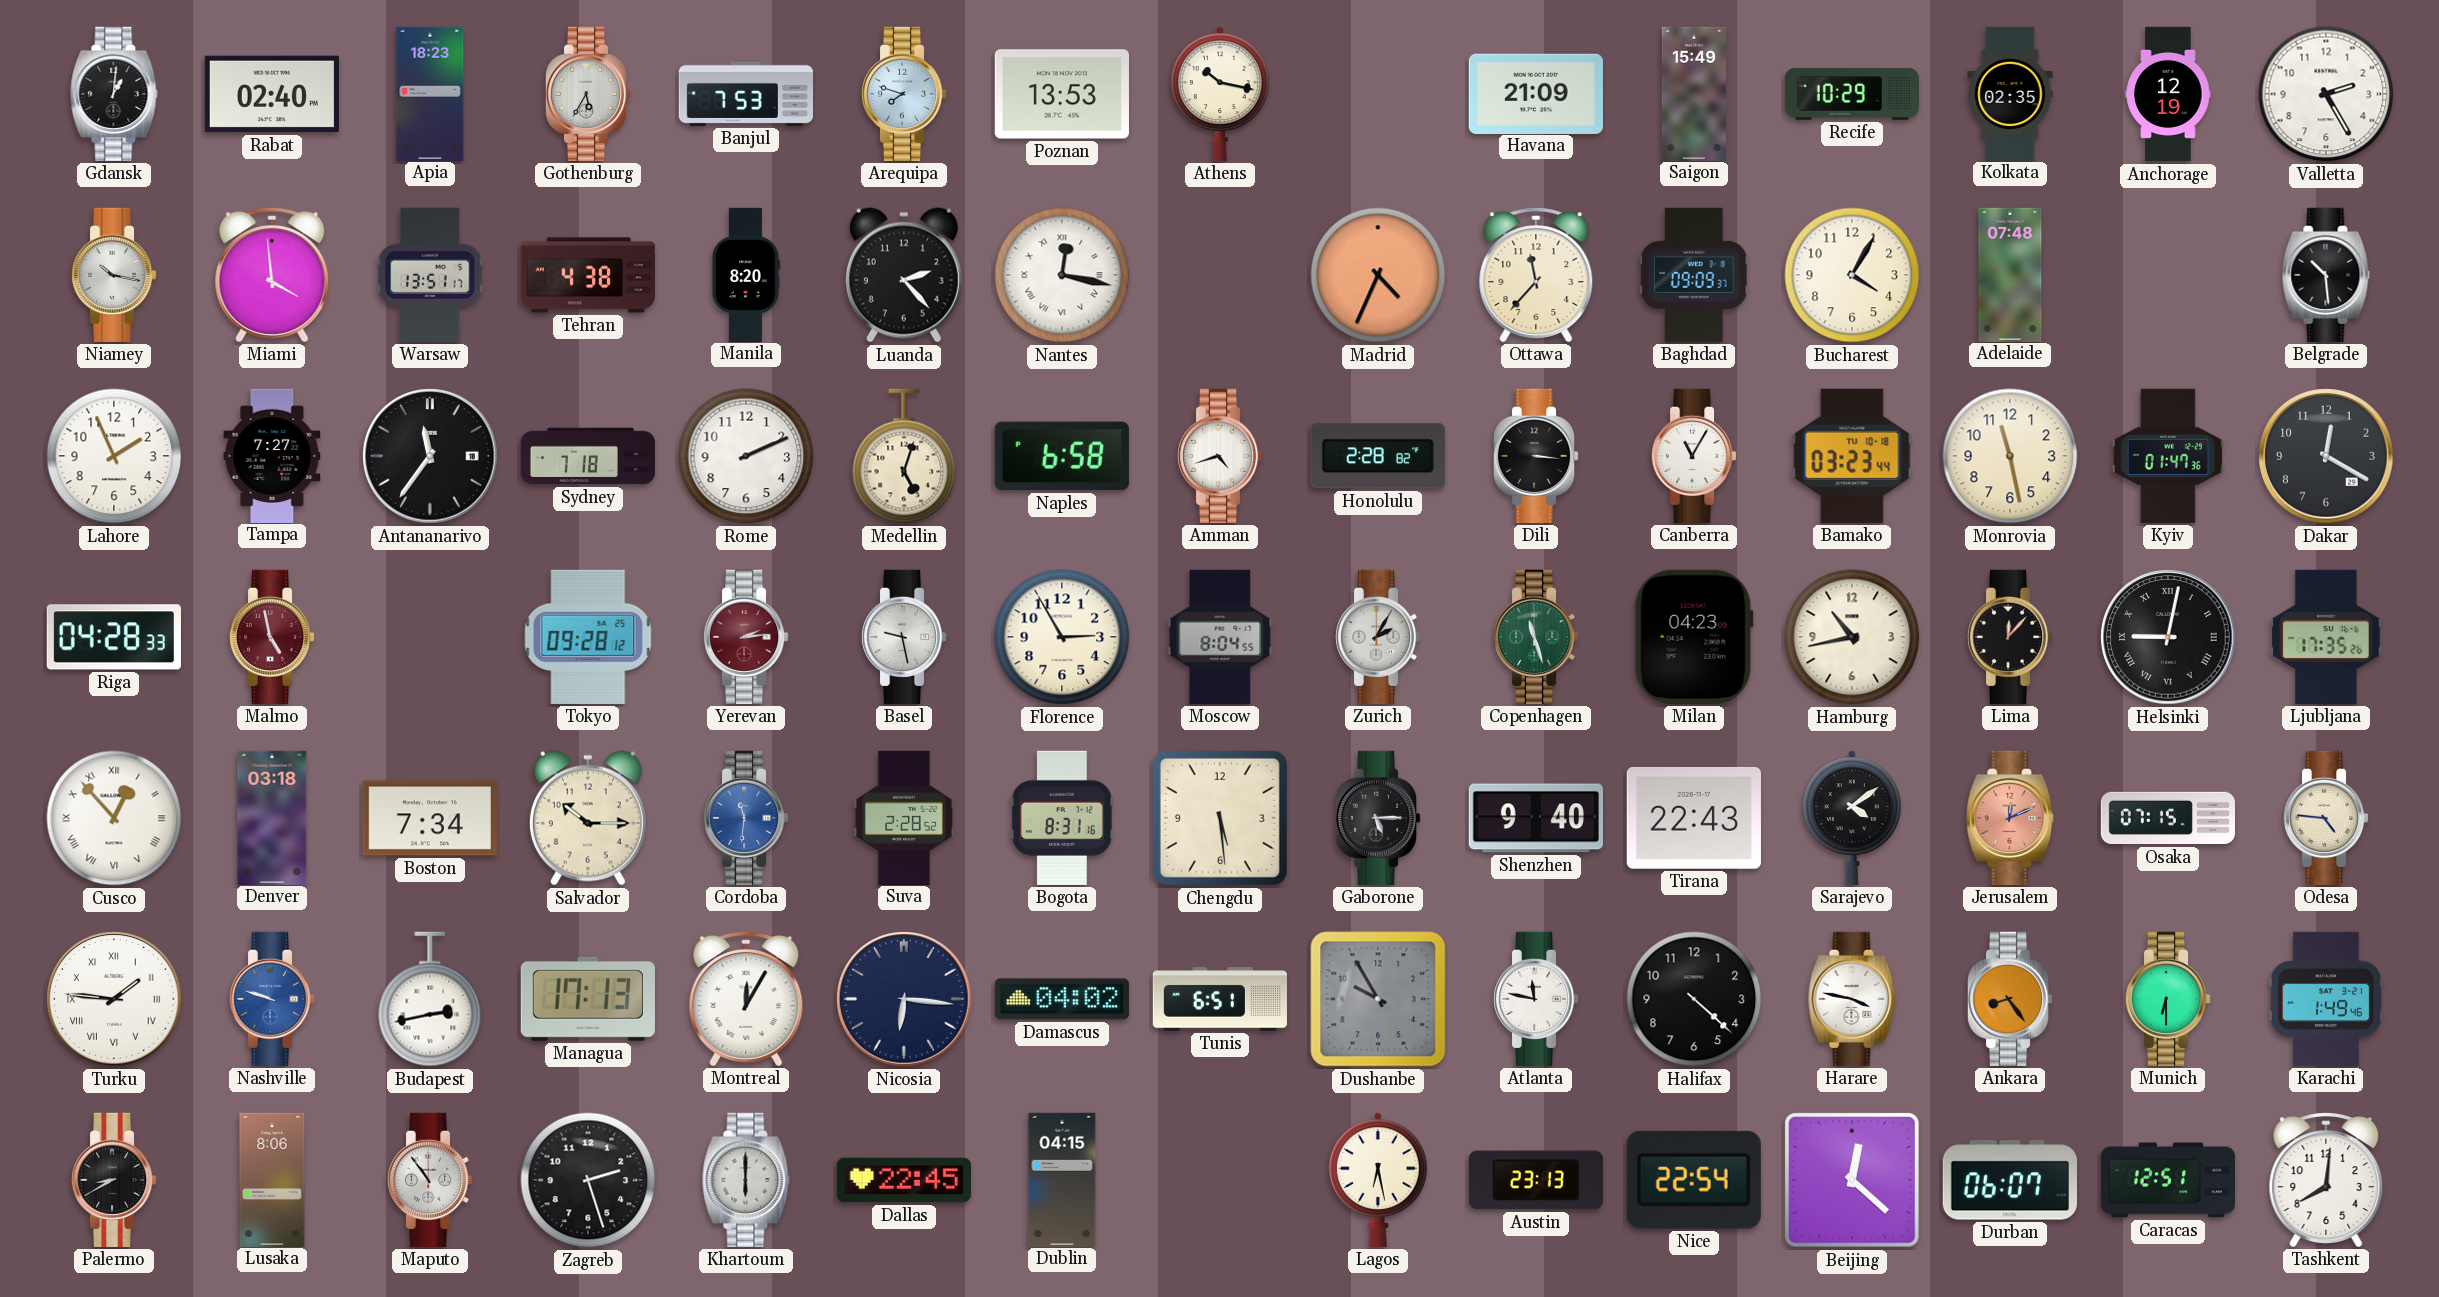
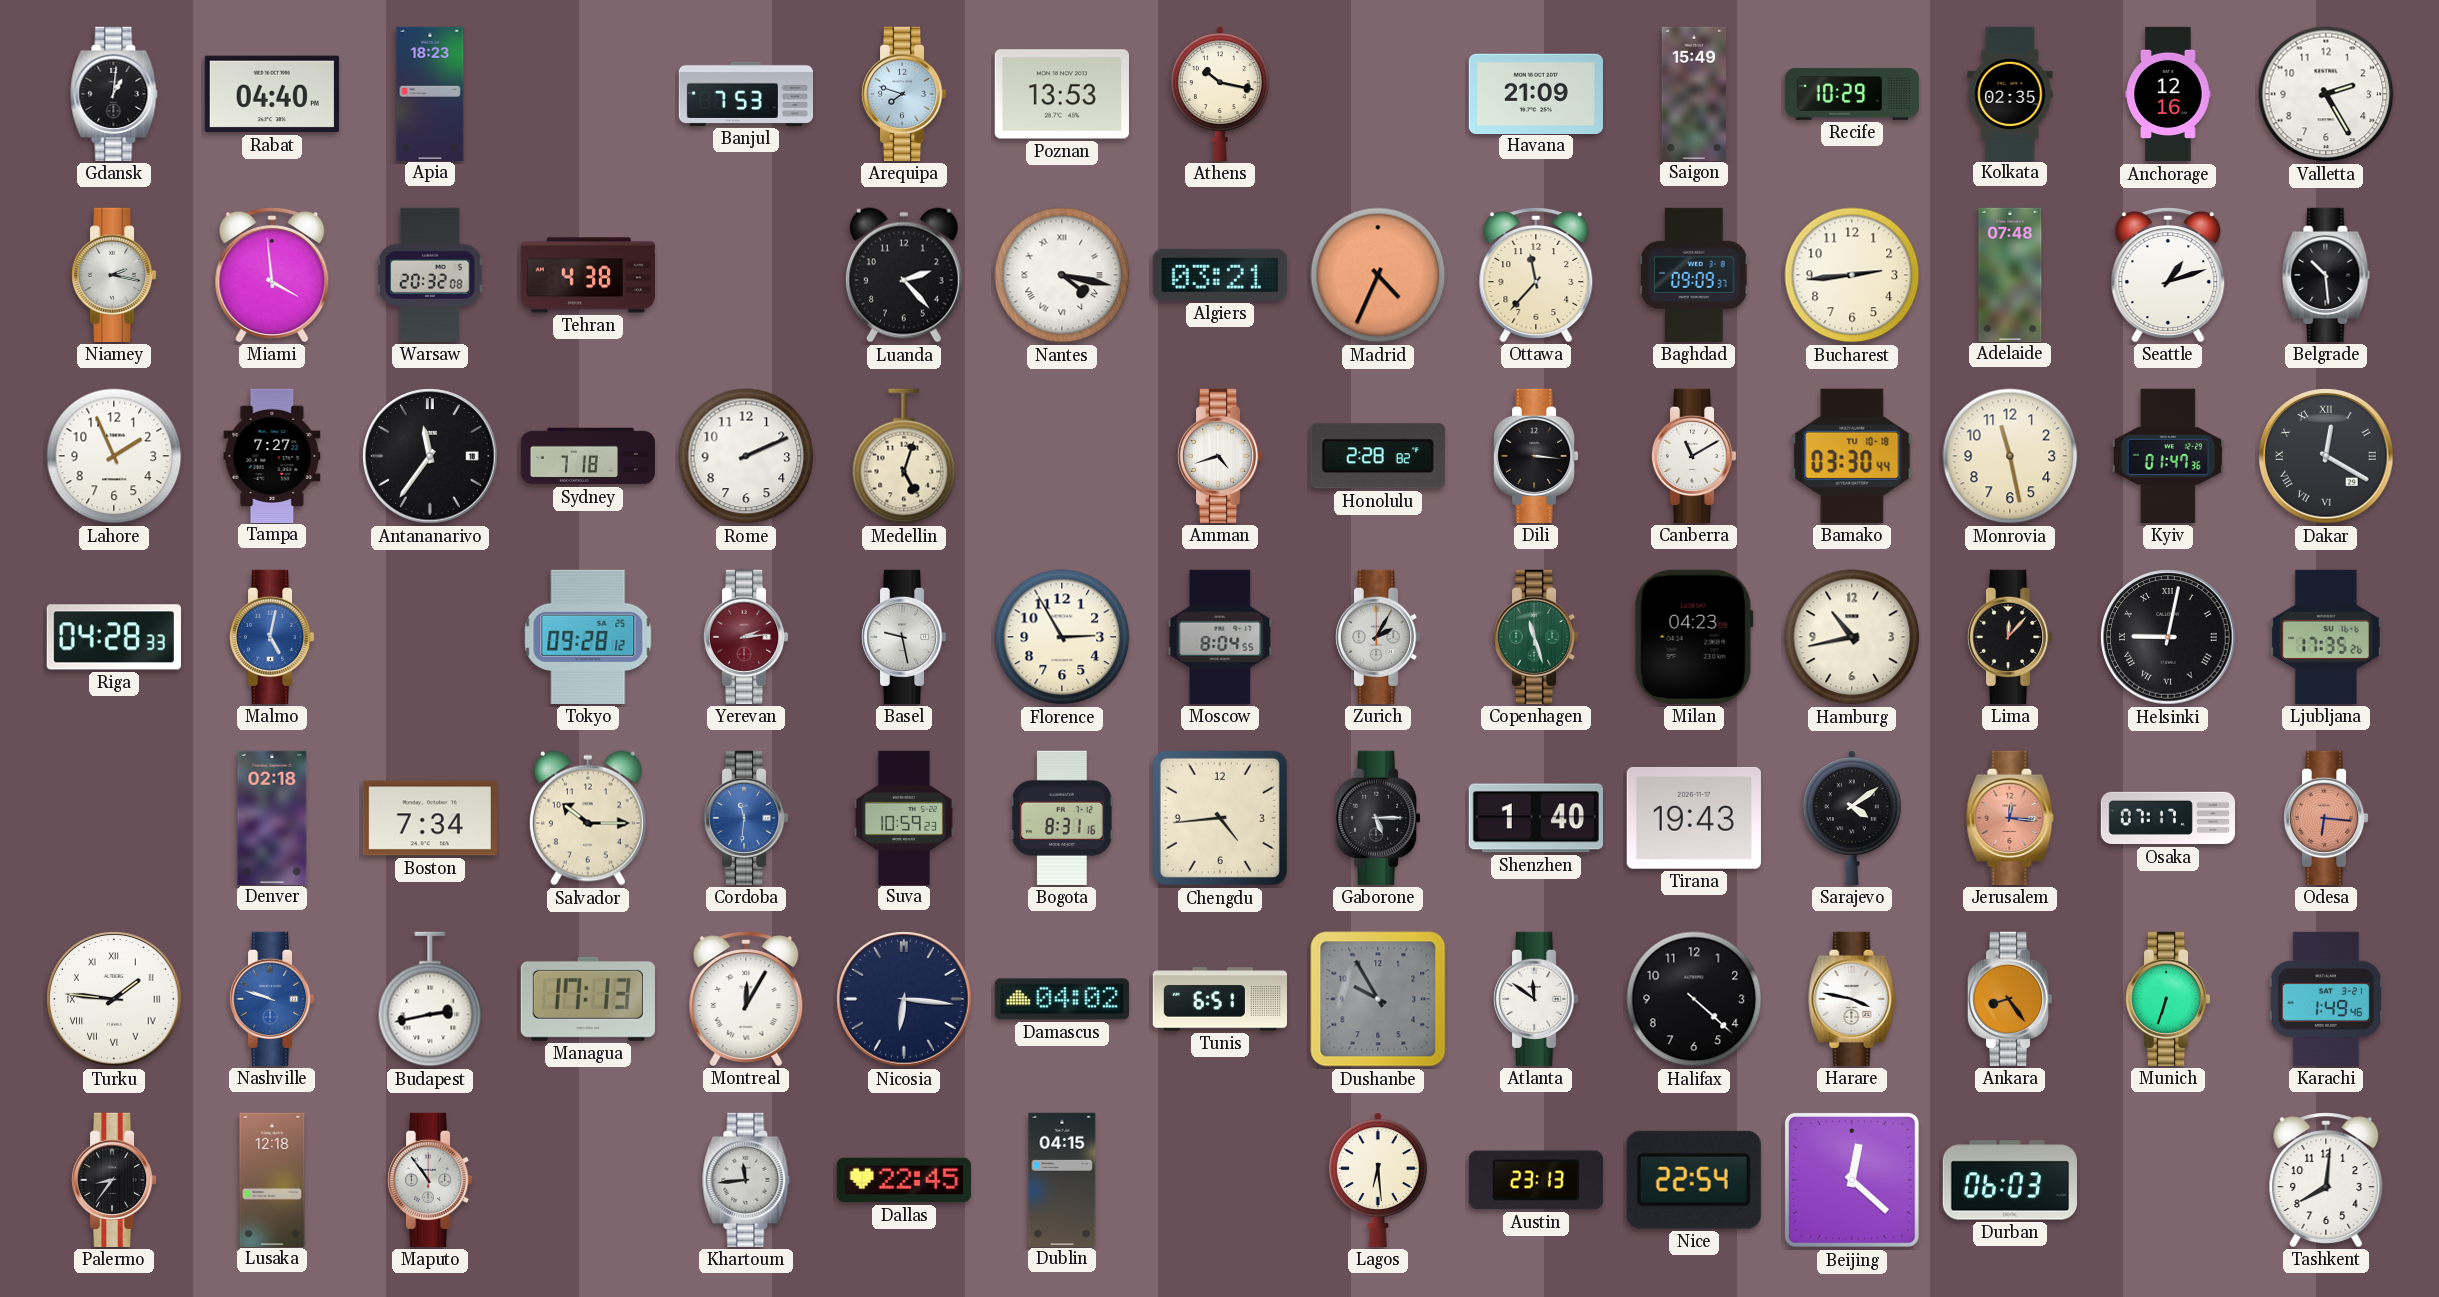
Rabat: 02:40 -> 04:40 (272, 94)
Gothenburg: 5:35 -> none (588, 94)
Anchorage: 12:19 -> 12:16 (2168, 94)
Niamey: 10:17 -> 2:17 (114, 275)
Warsaw: 13:51 -> 20:32 (430, 275)
Manila: 8:20 -> none (745, 274)
Nantes: 12:17 -> 4:17 (1062, 275)
Algiers: none -> 03:21 (1220, 275)
Bucharest: 4:05 -> 2:44 (1852, 275)
Seattle: none -> 1:12 (2168, 275)
Naples: 6:58 -> none (1062, 456)
Canberra: 11:05 -> 11:10 (1694, 456)
Bamako: 03:23 -> 03:30 (1852, 456)
Dakar numerals: Arabic -> Roman (2326, 456)
Malmo: 4:58 -> 5:02 (272, 637)
Malmo dial: burgundy -> blue (272, 637)
Cusco: 12:53 -> none (114, 818)
Denver: 03:18 -> 02:18 (272, 817)
Suva: 2:28 -> 10:59 (904, 817)
Chengdu: 5:29 -> 4:44 (1220, 818)
Shenzhen: 9:40 -> 1:40 (1536, 818)
Tirana: 22:43 -> 19:43 (1694, 818)
Jerusalem: 12:11 -> 12:16 (2010, 818)
Osaka: 07:15 -> 07:17 (2167, 818)
Odesa: 4:46 -> 6:16 (2326, 818)
Odesa dial: cream -> salmon (2326, 818)
Atlanta: 11:47 -> 11:51 (1536, 999)
Munich: 6:30 -> 6:33 (2168, 999)
Palermo: 8:40 -> 8:36 (114, 1180)
Lusaka: 8:06 -> 12:18 (272, 1179)
Zagreb: 2:27 -> none (588, 1180)
Khartoum: 6:00 -> 11:44 (746, 1180)
Lagos: 6:28 -> 6:29 (1378, 1180)
Durban: 06:07 -> 06:03 (2010, 1180)
Caracas: 12:51 -> none (2167, 1180)
